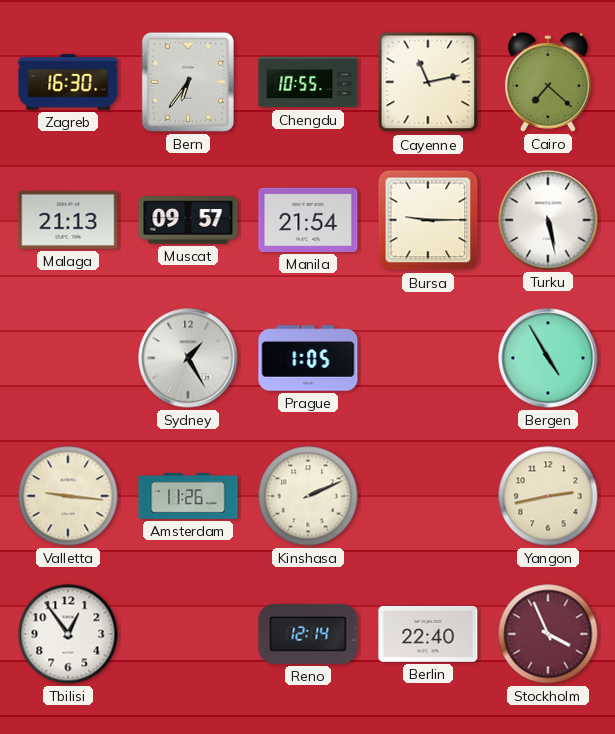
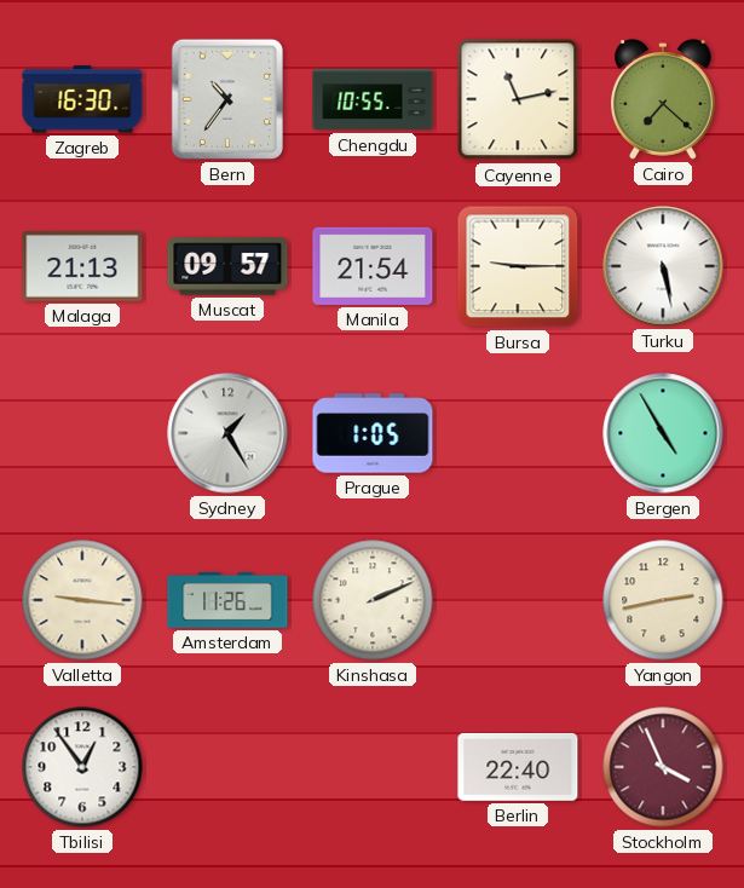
Bern: 6:36 -> 10:36 (227, 99)
Reno: 12:14 -> none (308, 634)
